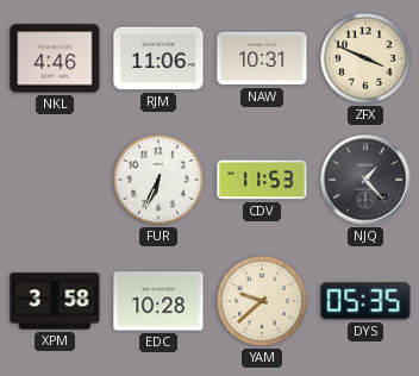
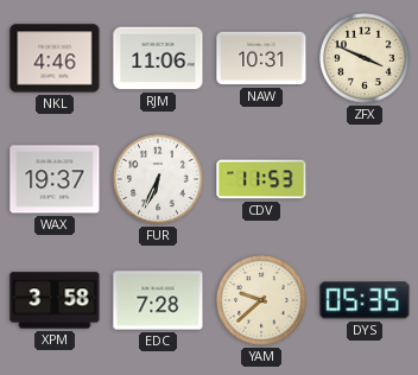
WAX: none -> 19:37 (55, 179)
NJQ: 1:23 -> none (365, 180)
EDC: 10:28 -> 7:28 (158, 300)
